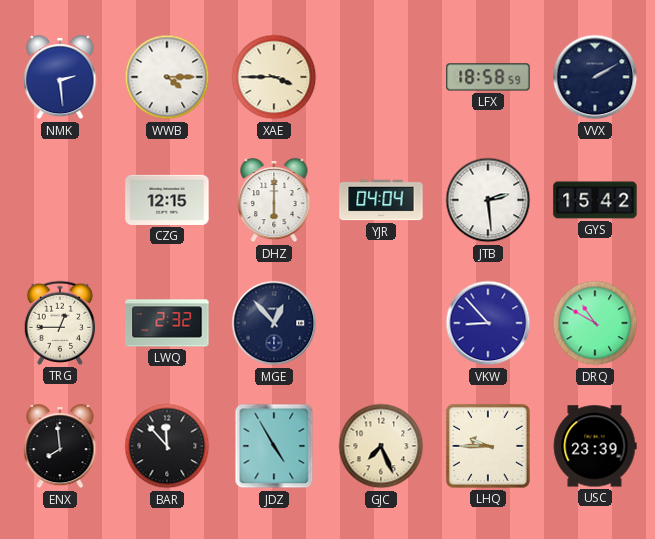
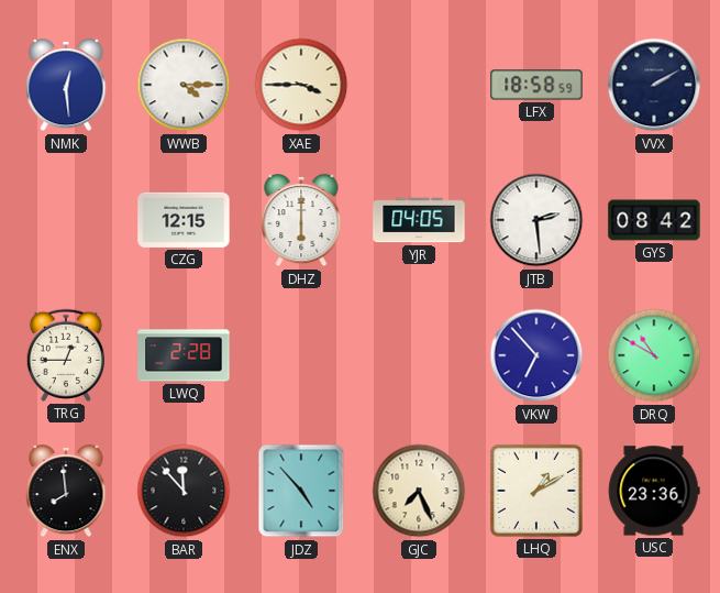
NMK: 2:29 -> 12:29 (66, 85)
YJR: 04:04 -> 04:05 (419, 220)
GYS: 15:42 -> 08:42 (654, 220)
LWQ: 2:32 -> 2:28 (184, 355)
MGE: 12:53 -> none (274, 323)
VKW: 8:53 -> 6:53 (536, 355)
JDZ: 4:55 -> 4:53 (301, 491)
LHQ: 9:45 -> 1:10 (536, 491)
USC: 23:39 -> 23:36 (654, 491)
